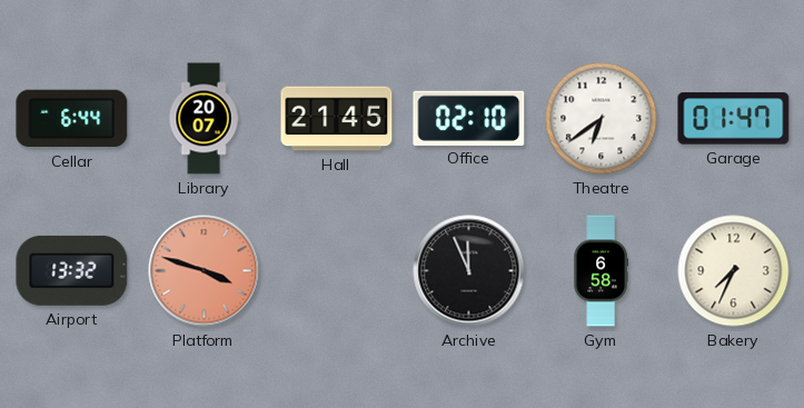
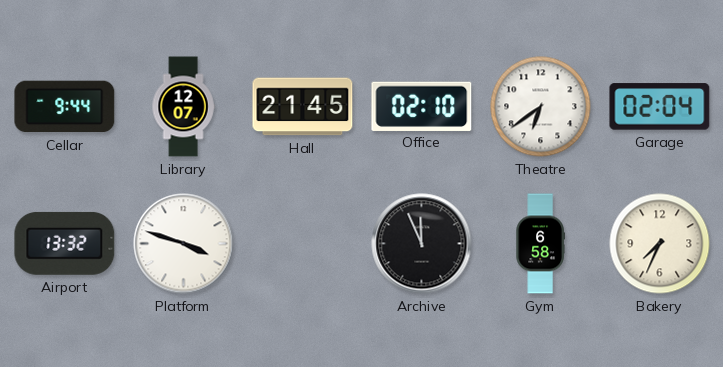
Cellar: 6:44 -> 9:44 (65, 107)
Library: 20:07 -> 12:07 (183, 107)
Garage: 01:47 -> 02:04 (660, 107)
Platform dial: salmon -> white (184, 244)
